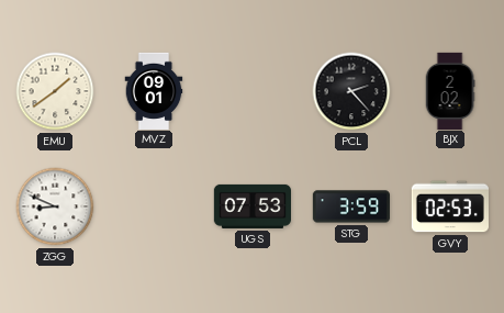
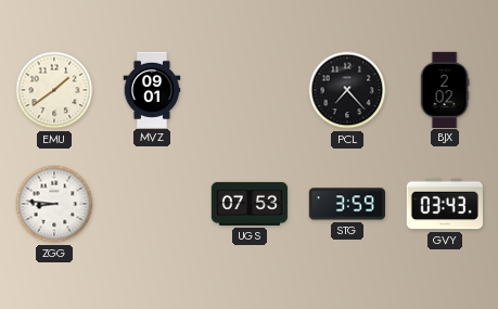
PCL: 2:23 -> 7:23 (347, 90)
ZGG: 8:49 -> 8:46 (54, 204)
GVY: 02:53 -> 03:43 (445, 204)
